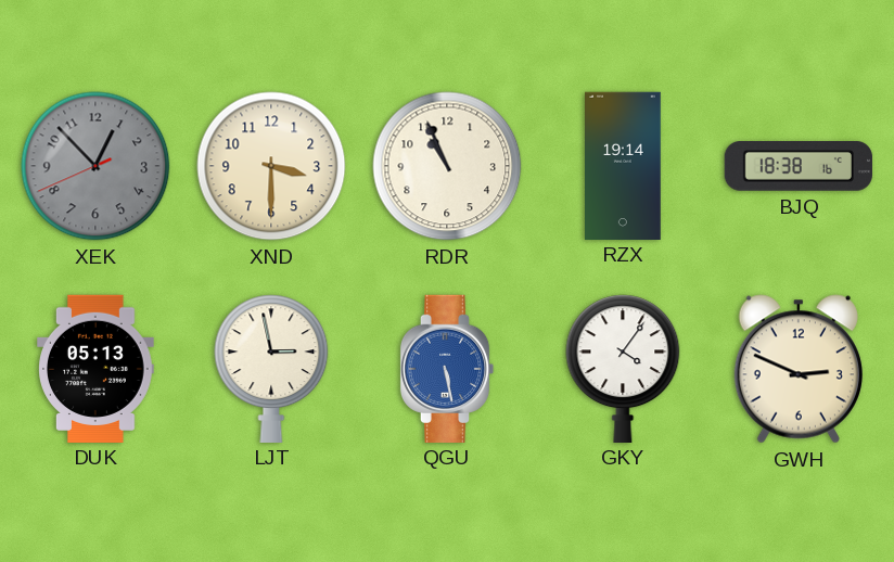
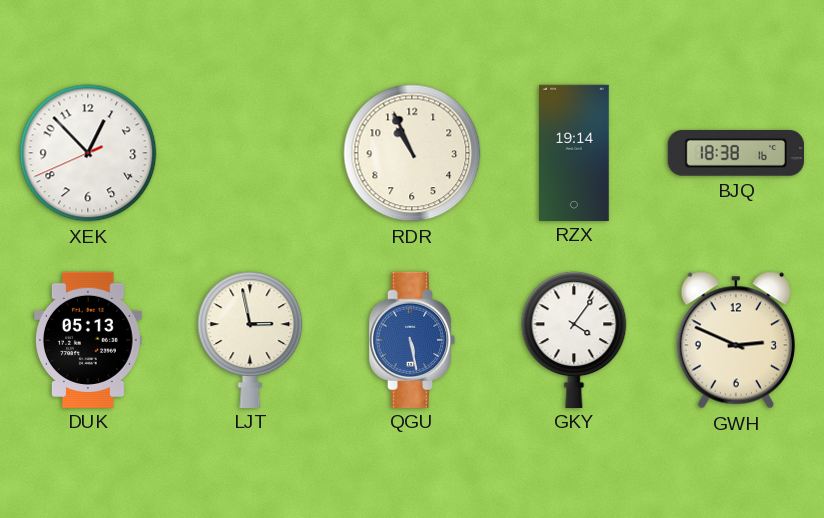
XEK dial: grey -> white (88, 153)
XND: 3:30 -> none (271, 166)
